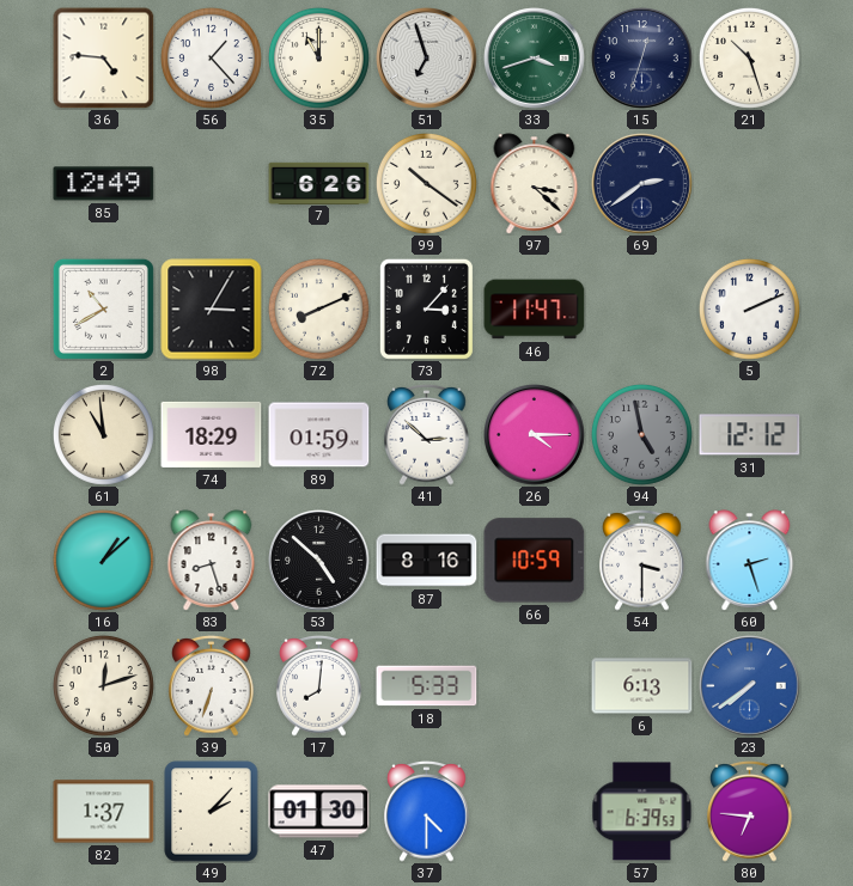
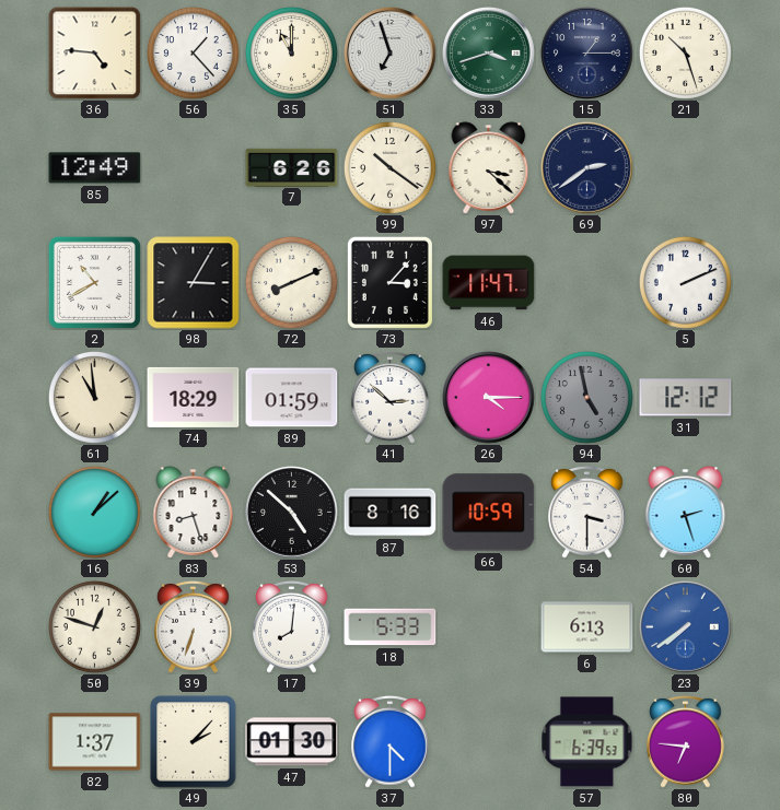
15: 12:33 -> 1:15 (587, 54)
50: 12:12 -> 12:48 (94, 626)
